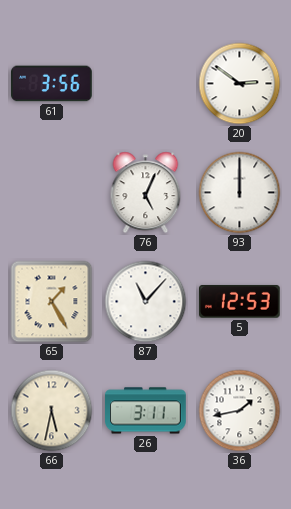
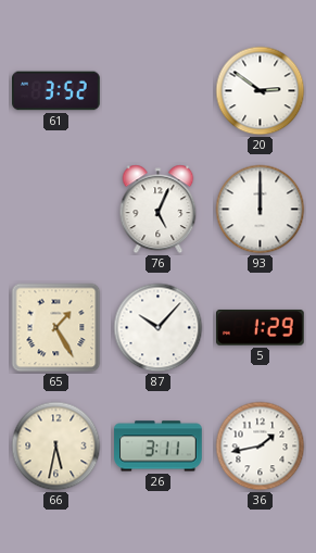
61: 3:56 -> 3:52 (56, 91)
87: 11:07 -> 10:07 (159, 328)
5: 12:53 -> 1:29 (261, 328)
